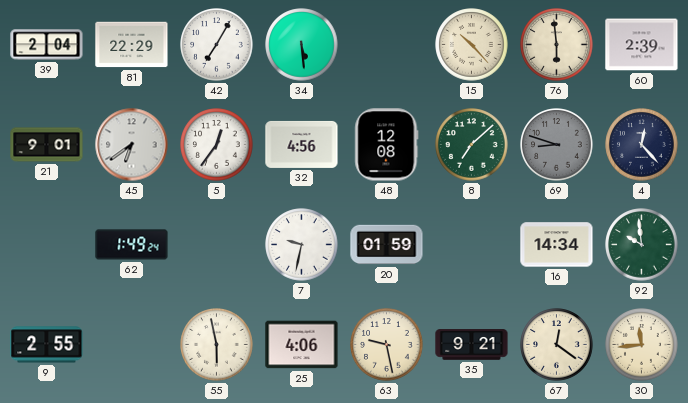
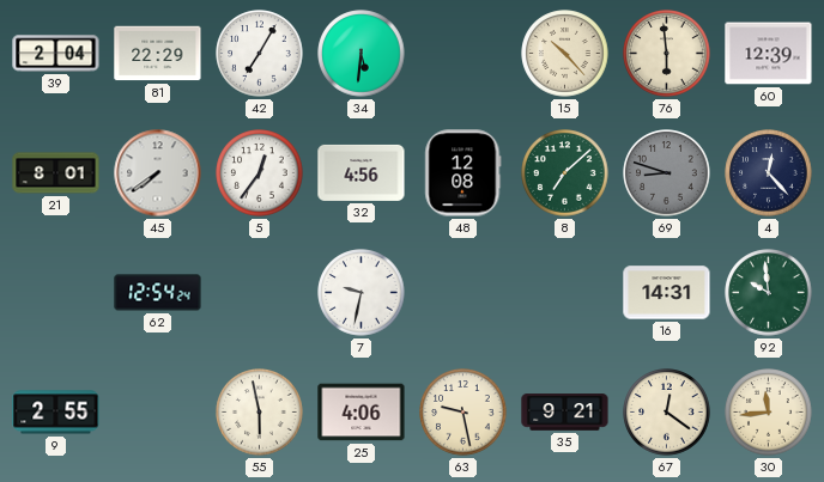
34: 5:29 -> 5:31 (362, 54)
60: 2:39 -> 12:39 (769, 54)
21: 9:01 -> 8:01 (56, 173)
45: 6:39 -> 7:39 (158, 173)
62: 1:49 -> 12:54 (158, 293)
20: 01:59 -> none (387, 245)
16: 14:34 -> 14:31 (667, 293)
